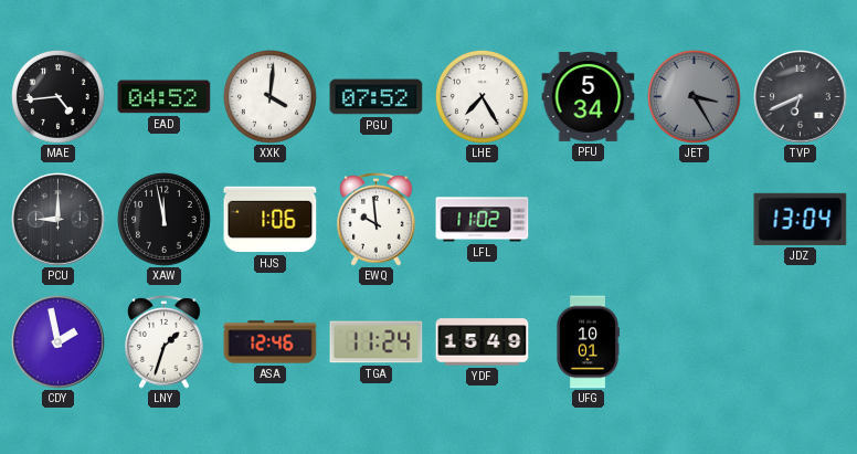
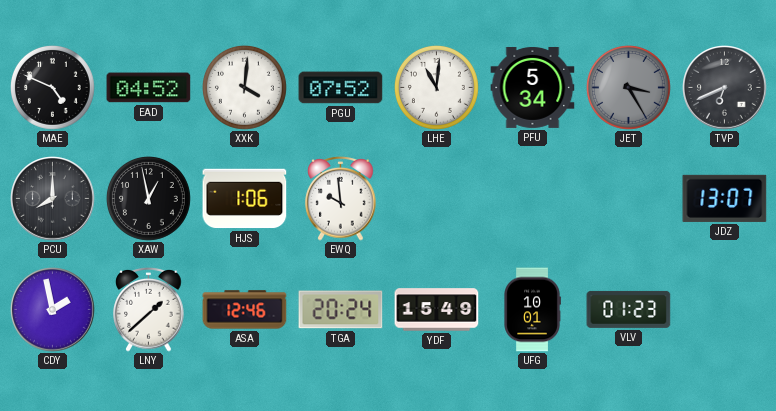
MAE: 4:44 -> 4:49 (52, 87)
LHE: 7:25 -> 11:01 (436, 87)
PCU: 9:00 -> 8:00 (53, 199)
XAW: 11:58 -> 12:58 (148, 198)
LFL: 11:02 -> none (483, 220)
JDZ: 13:04 -> 13:07 (725, 198)
LNY: 1:33 -> 1:38 (149, 310)
TGA: 11:24 -> 20:24 (341, 310)
VLV: none -> 01:23 (629, 309)
